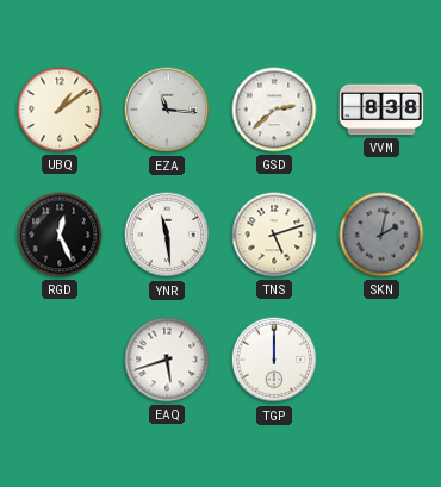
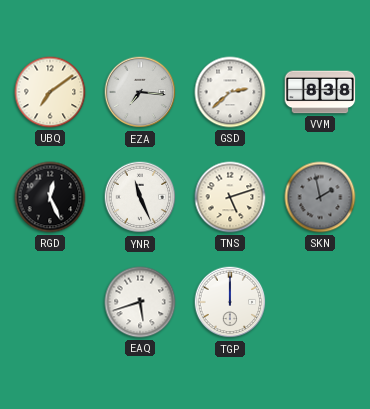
UBQ: 1:09 -> 7:09 (50, 92)
EZA: 11:16 -> 7:16 (140, 92)
YNR: 11:29 -> 11:26 (140, 197)
SKN: 2:02 -> 1:58 (320, 197)
